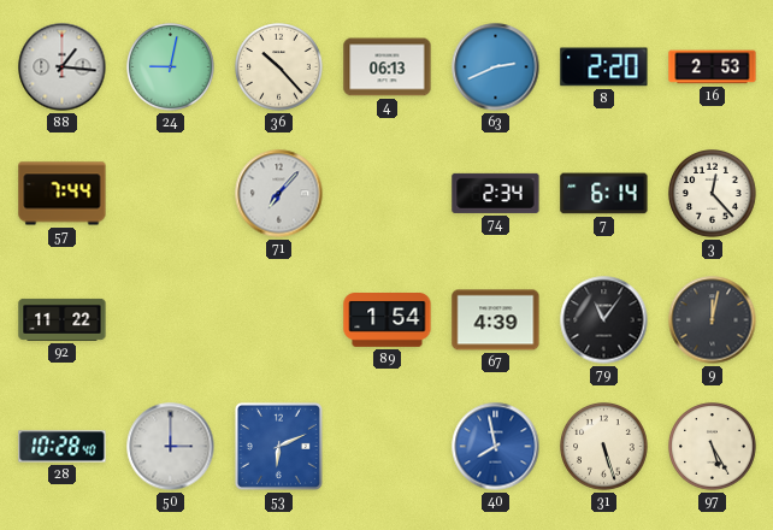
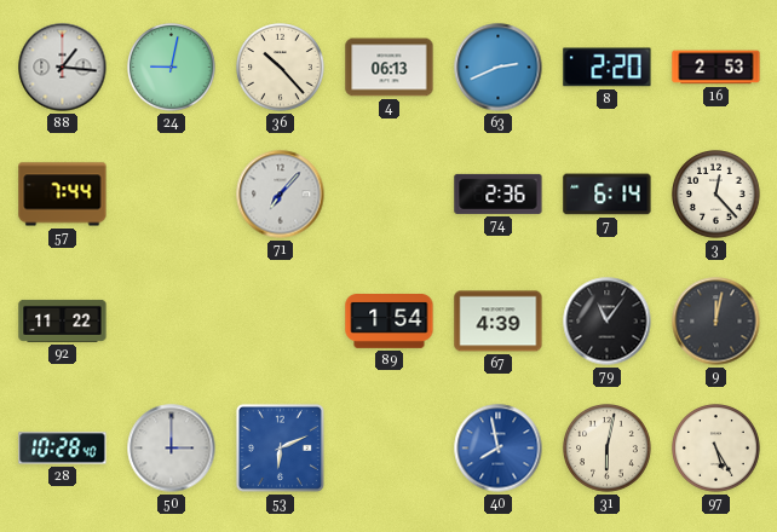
74: 2:34 -> 2:36 (499, 193)
31: 5:27 -> 6:02 (608, 449)
